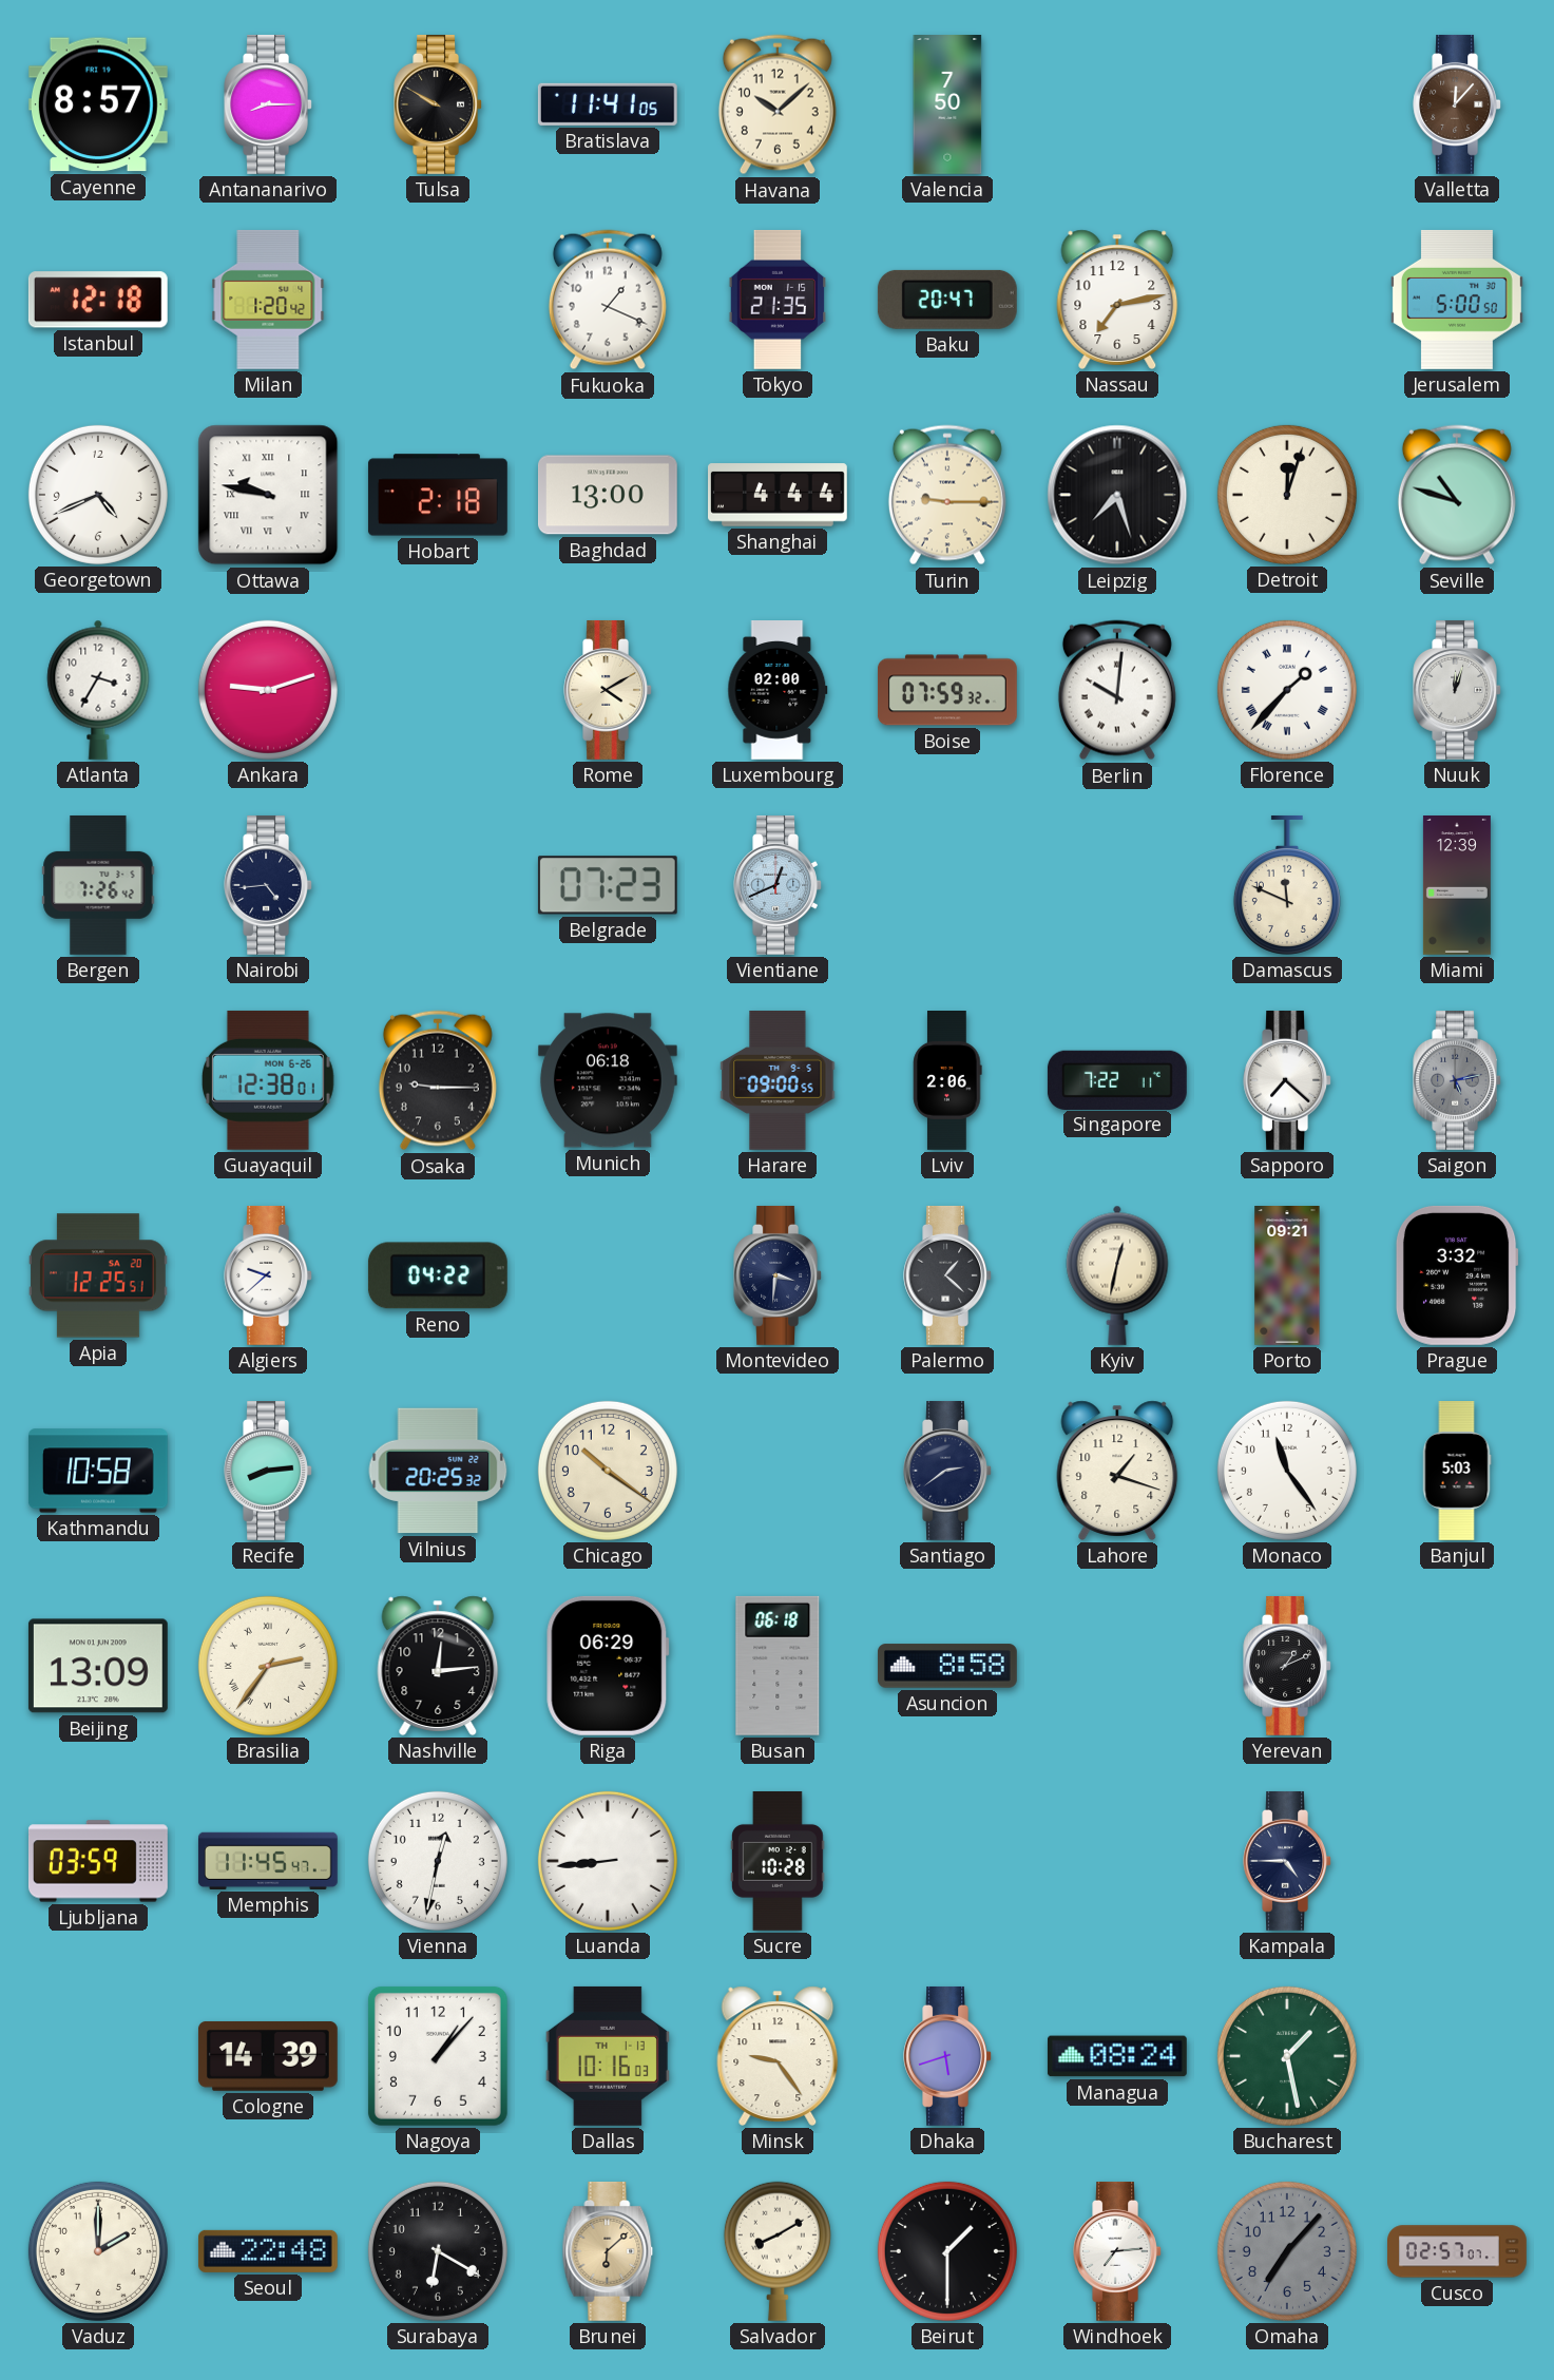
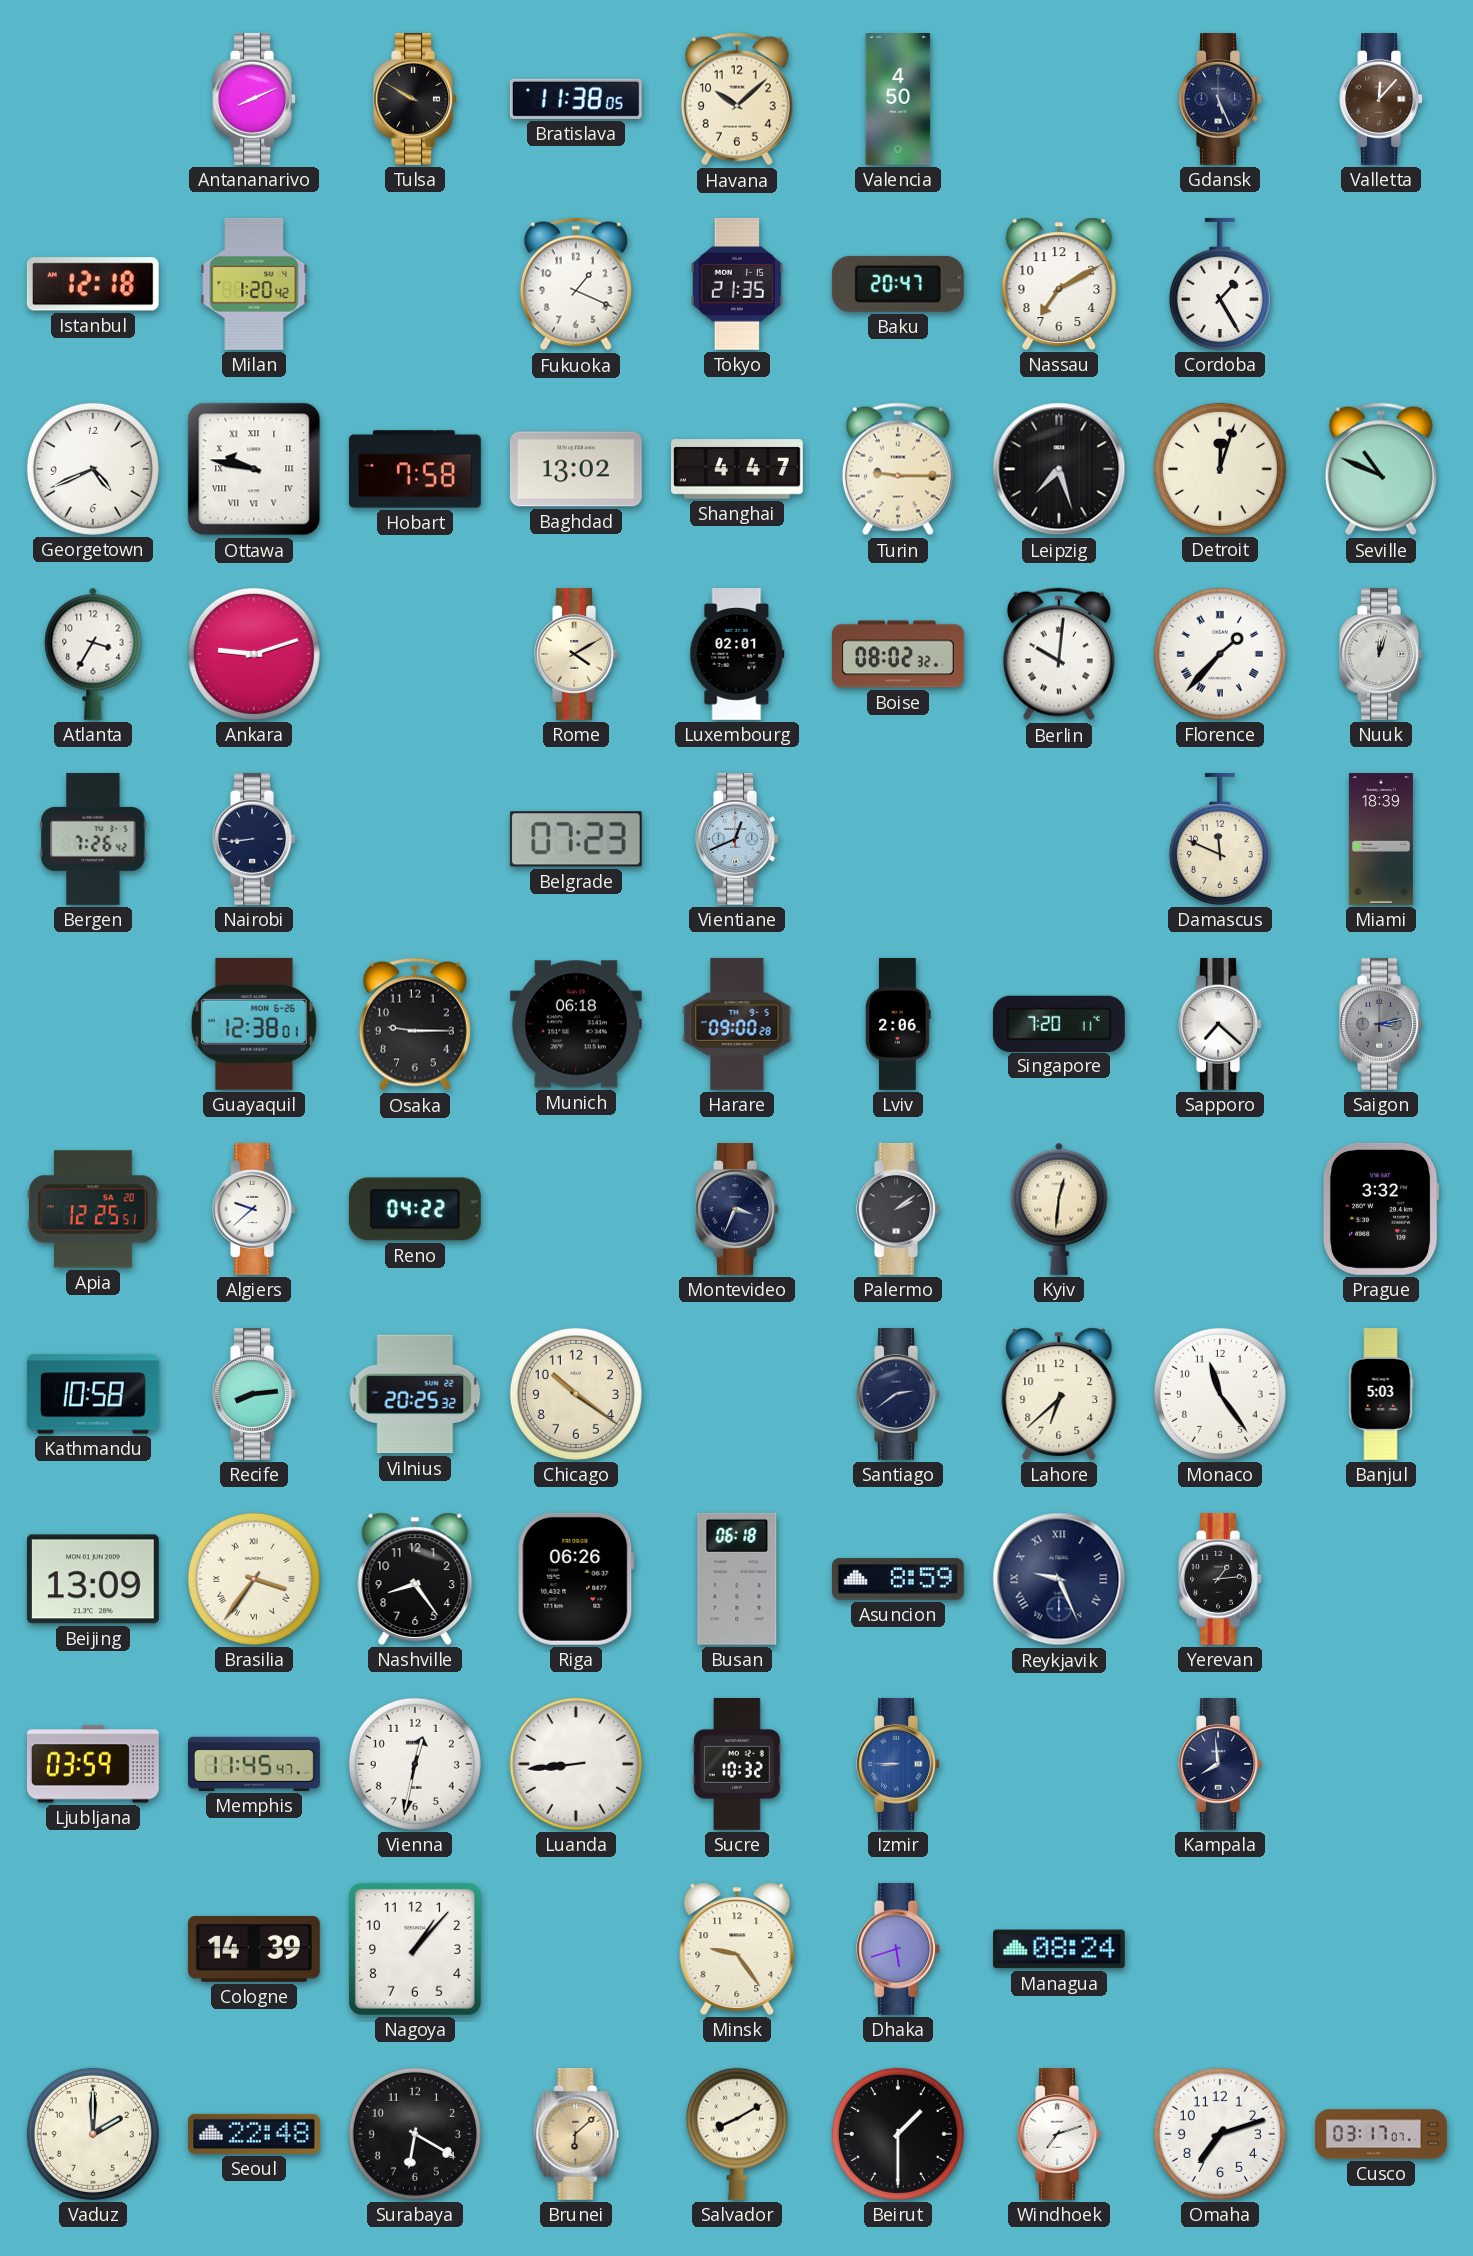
Cayenne: 8:57 -> none (98, 104)
Antananarivo: 8:15 -> 8:11 (254, 99)
Bratislava: 11:41 -> 11:38 (576, 99)
Valencia: 7:50 -> 4:50 (898, 100)
Gdansk: none -> 5:26 (1220, 99)
Nassau: 7:13 -> 7:10 (1059, 284)
Cordoba: none -> 1:25 (1220, 284)
Jerusalem: 5:00 -> none (1457, 300)
Hobart: 2:18 -> 7:58 (415, 469)
Baghdad: 13:00 -> 13:02 (576, 469)
Shanghai: 4:44 -> 4:47 (738, 469)
Seville: 10:48 -> 10:49 (1381, 469)
Luxembourg: 02:00 -> 02:01 (737, 655)
Boise: 07:59 -> 08:02 (898, 654)
Nairobi: 4:44 -> 8:44 (254, 839)
Miami: 12:39 -> 18:39 (1381, 840)
Harare: 09:00:55 -> 09:00:28 (737, 1024)
Singapore: 7:22 -> 7:20 (1059, 1023)
Saigon: 5:13 -> 3:13 (1381, 1024)
Montevideo: 3:31 -> 3:34 (737, 1209)
Palermo: 1:22 -> 2:09 (898, 1209)
Kyiv: 12:32 -> 12:31 (1059, 1209)
Porto: 09:21 -> none (1287, 1277)
Lahore: 1:18 -> 6:38 (1059, 1394)
Brasilia: 2:36 -> 3:36 (254, 1579)
Nashville: 12:14 -> 8:24 (415, 1579)
Riga: 06:29 -> 06:26 (576, 1579)
Asuncion: 8:58 -> 8:59 (898, 1579)
Reykjavik: none -> 9:26 (1059, 1579)
Yerevan: 1:11 -> 1:14 (1220, 1579)
Sucre: 10:28 -> 10:32 (737, 1764)
Izmir: none -> 8:45 (898, 1764)
Kampala: 4:45 -> 7:59 (1220, 1764)
Dallas: 10:16 -> none (608, 2056)
Bucharest: 1:28 -> none (1287, 2056)
Windhoek: 7:14 -> 7:12 (1059, 2134)
Omaha: 7:07 -> 7:12 (1220, 2134)
Omaha dial: grey -> white (1220, 2134)
Cusco: 02:57 -> 03:17 (1382, 2134)
